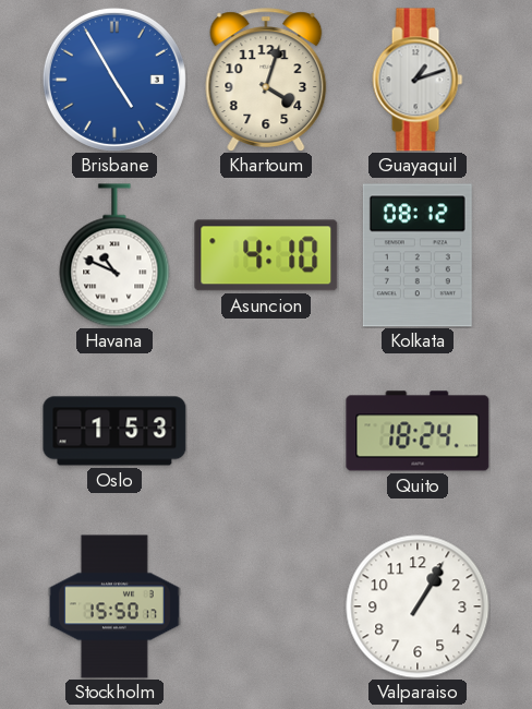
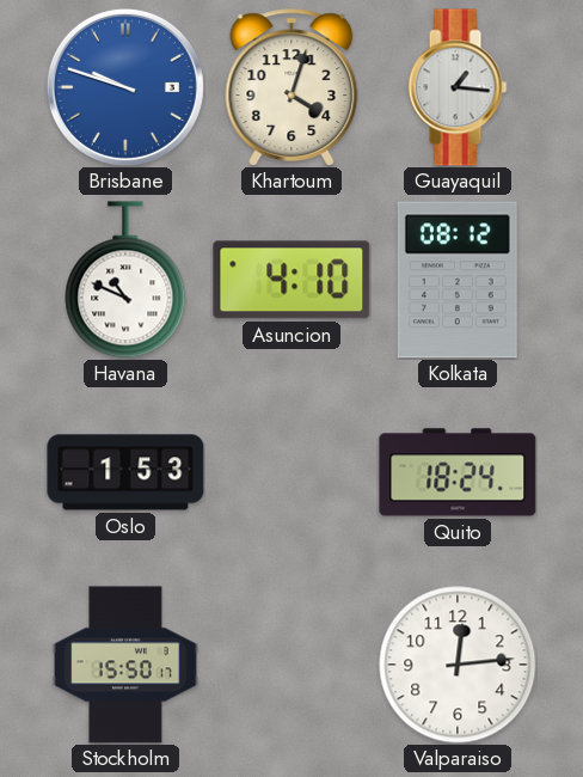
Brisbane: 4:55 -> 9:48 (125, 87)
Guayaquil: 1:12 -> 1:16 (458, 87)
Valparaiso: 1:05 -> 12:14 (458, 665)
